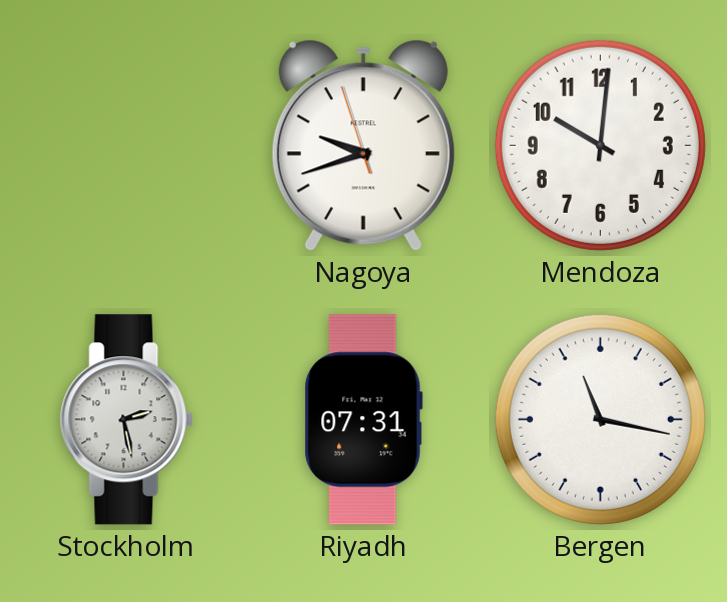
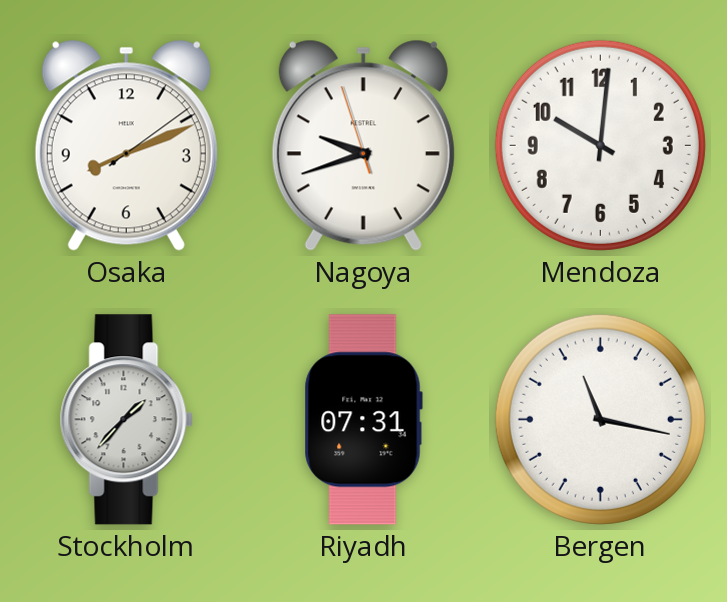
Osaka: none -> 8:11 (126, 145)
Stockholm: 2:28 -> 1:37 (126, 420)
